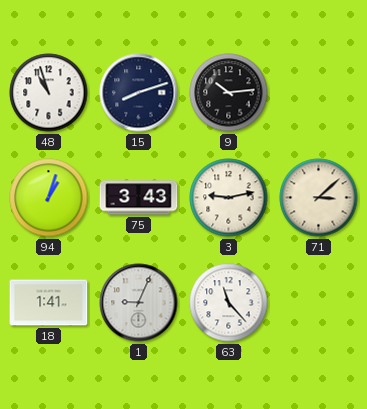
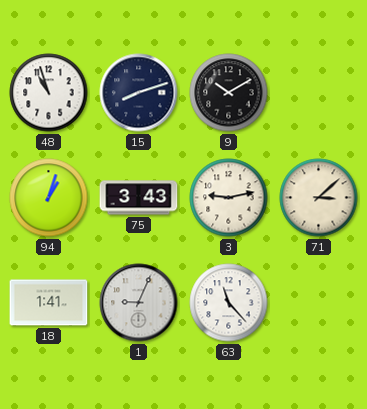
9: 10:14 -> 10:10 (229, 93)
